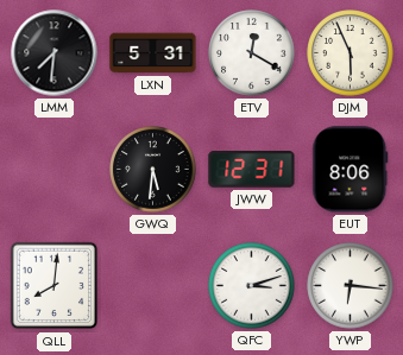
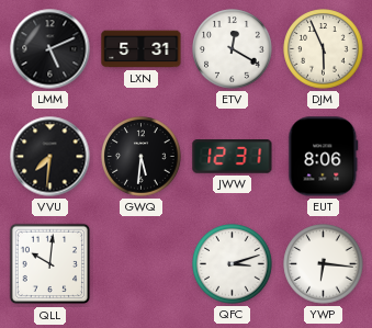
LMM: 7:31 -> 5:11 (50, 49)
VVU: none -> 7:31 (50, 157)
QLL: 8:01 -> 10:01 (50, 264)
